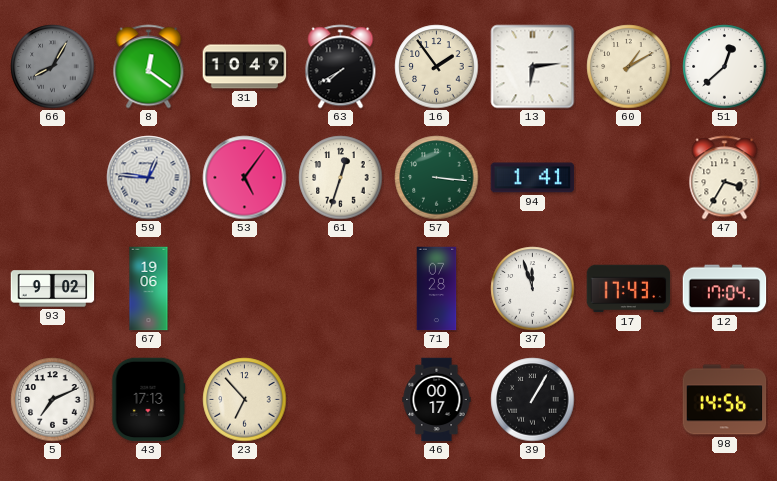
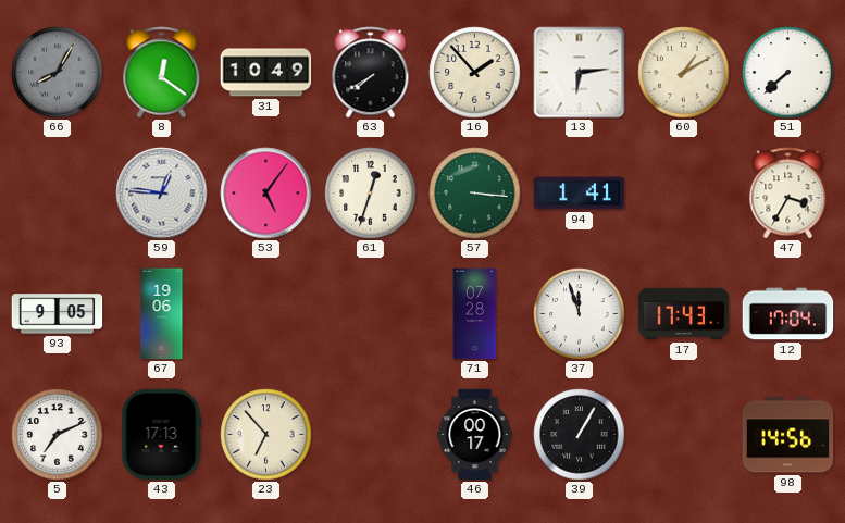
16: 1:54 -> 1:53 (475, 73)
51: 12:38 -> 7:38 (788, 73)
93: 9:02 -> 9:05 (58, 314)
